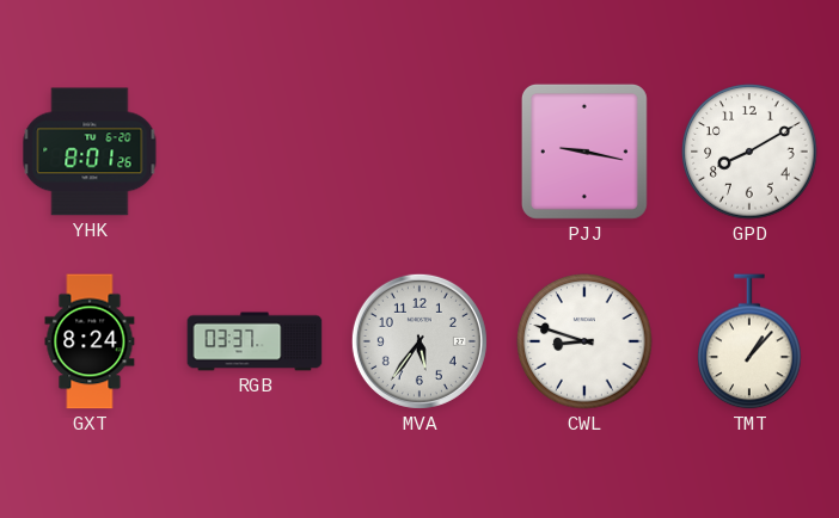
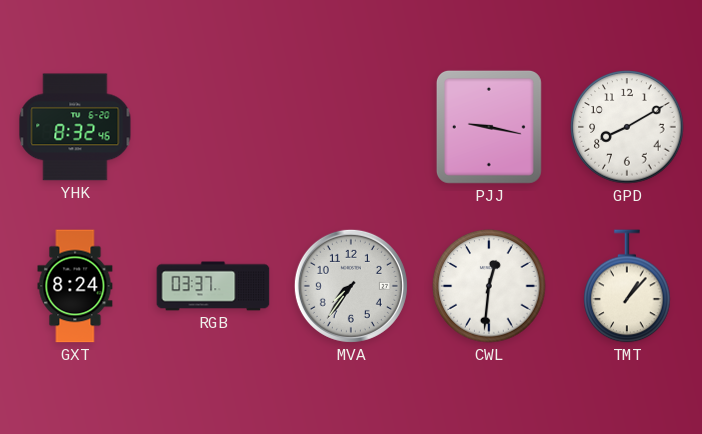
YHK: 8:01 -> 8:32 (75, 127)
MVA: 5:36 -> 7:36 (351, 286)
CWL: 8:48 -> 12:31 (489, 286)
